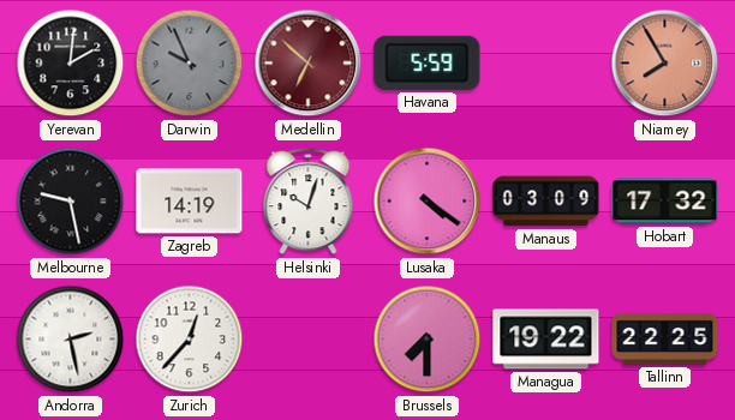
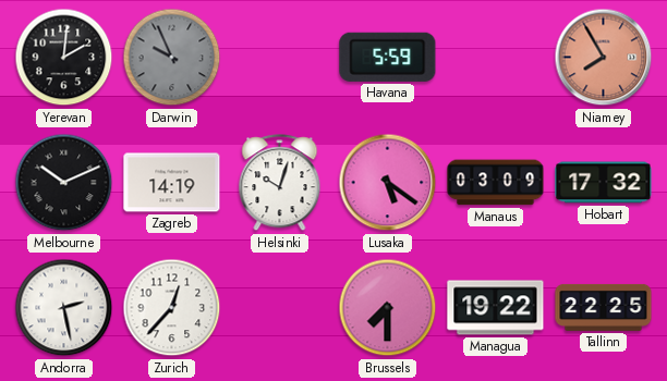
Medellin: 6:52 -> none (309, 64)
Melbourne: 9:28 -> 10:11 (64, 183)
Lusaka: 4:21 -> 5:21 (388, 183)
